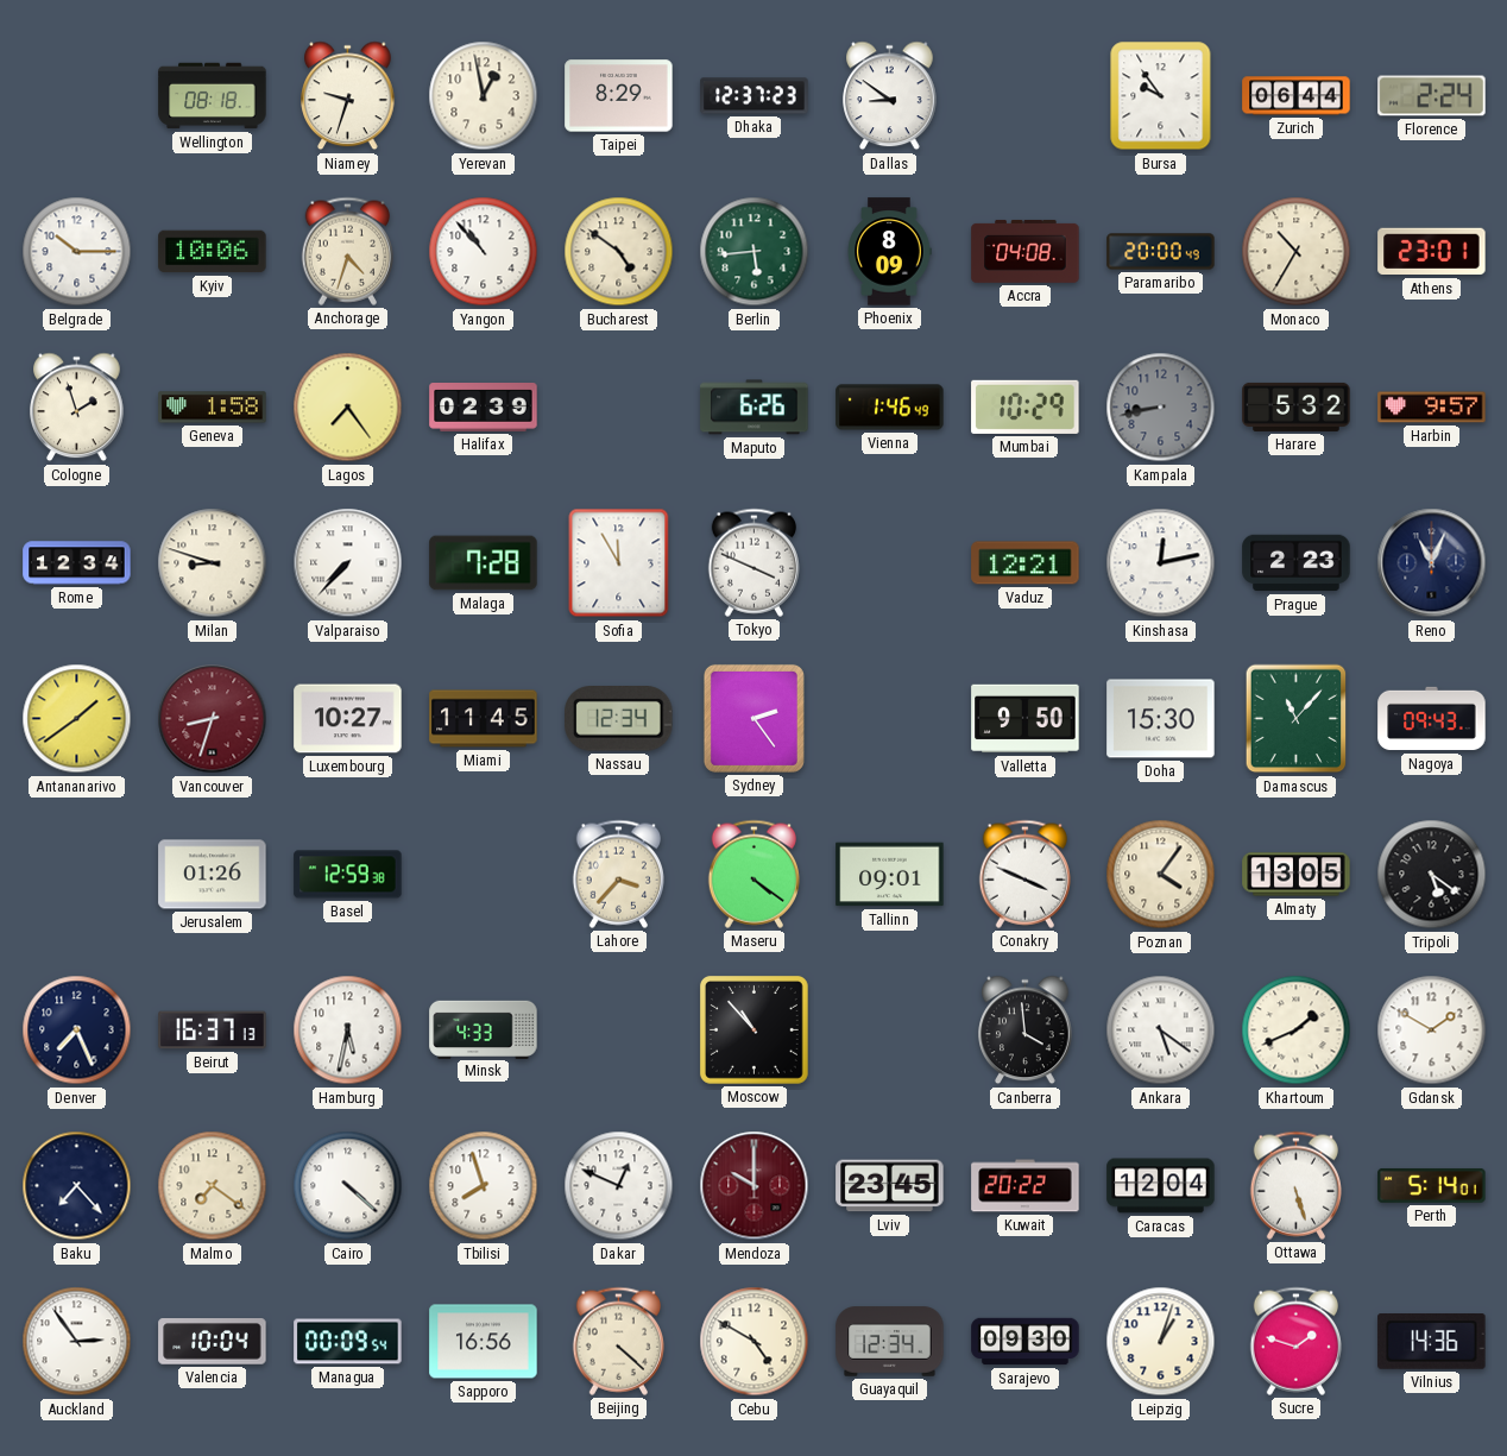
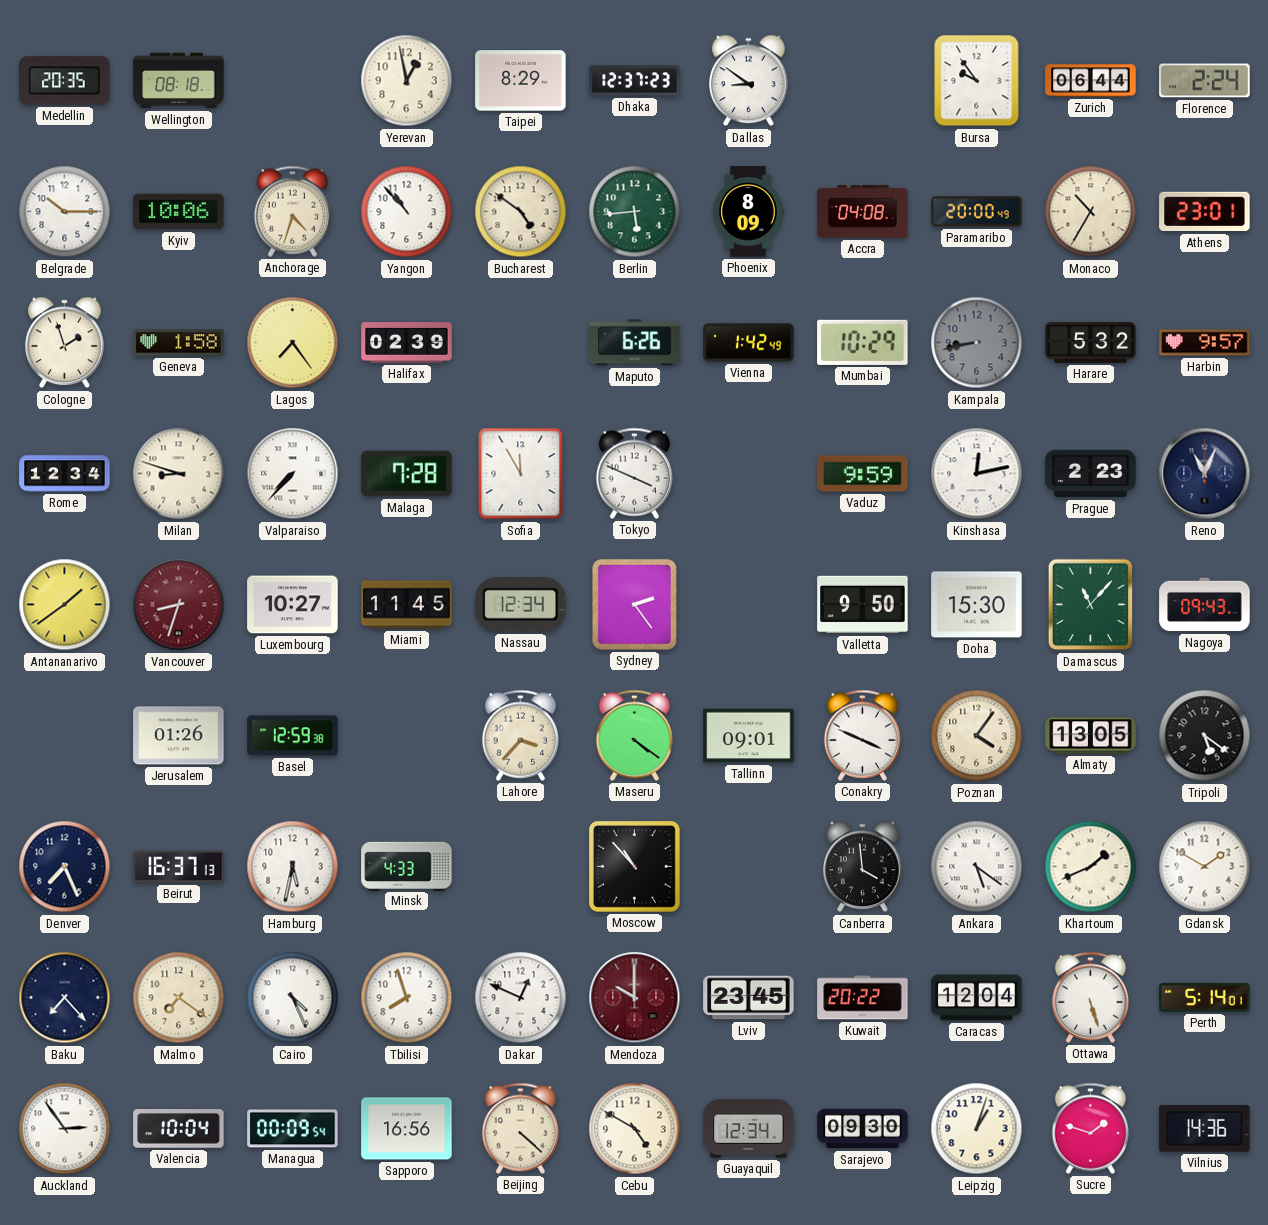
Medellin: none -> 20:35 (65, 81)
Niamey: 9:33 -> none (348, 96)
Vienna: 1:46 -> 1:42 (749, 343)
Vaduz: 12:21 -> 9:59 (863, 474)
Cairo: 4:22 -> 4:26 (293, 998)
